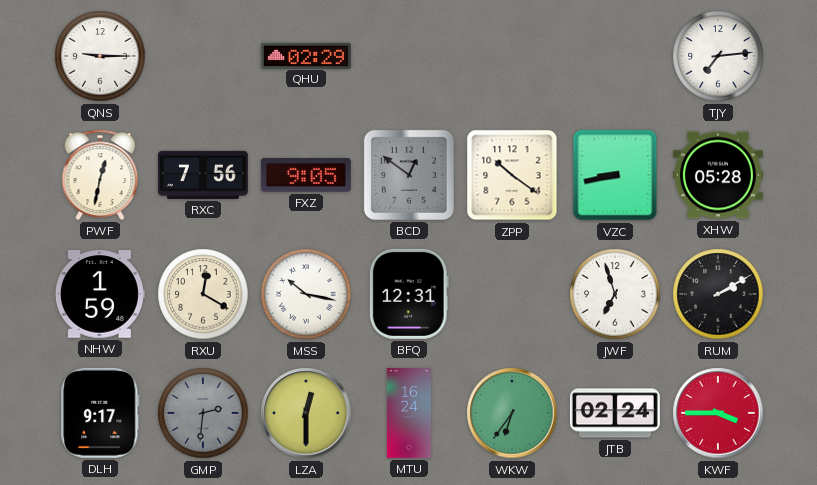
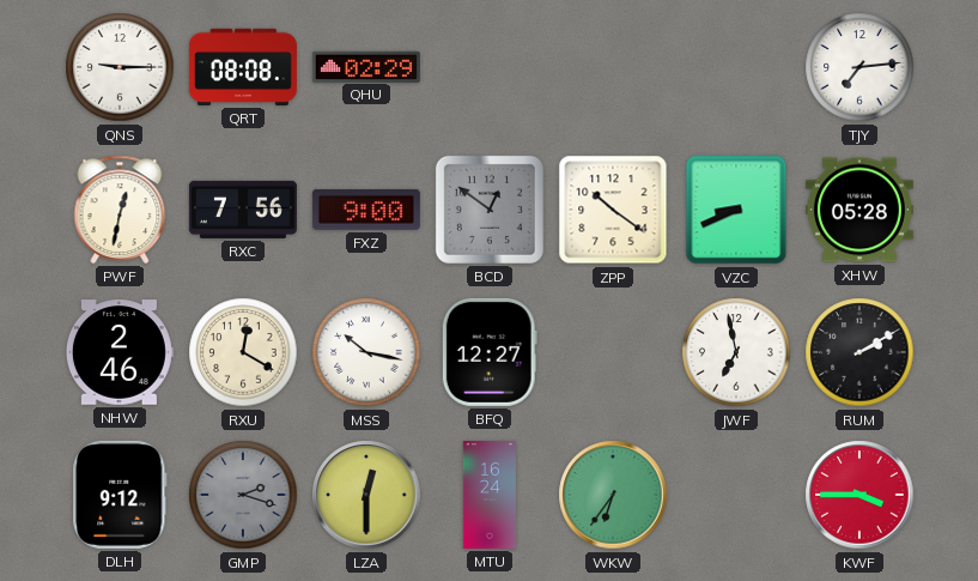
QRT: none -> 08:08 (243, 67)
FXZ: 9:05 -> 9:00 (366, 210)
VZC: 8:43 -> 8:41 (736, 210)
NHW: 1:59 -> 2:46 (120, 352)
BFQ: 12:31 -> 12:27 (490, 352)
JWF: 6:57 -> 6:58 (736, 352)
DLH: 9:17 -> 9:12 (120, 495)
GMP: 2:31 -> 2:18 (243, 495)
JTB: 02:24 -> none (615, 413)
